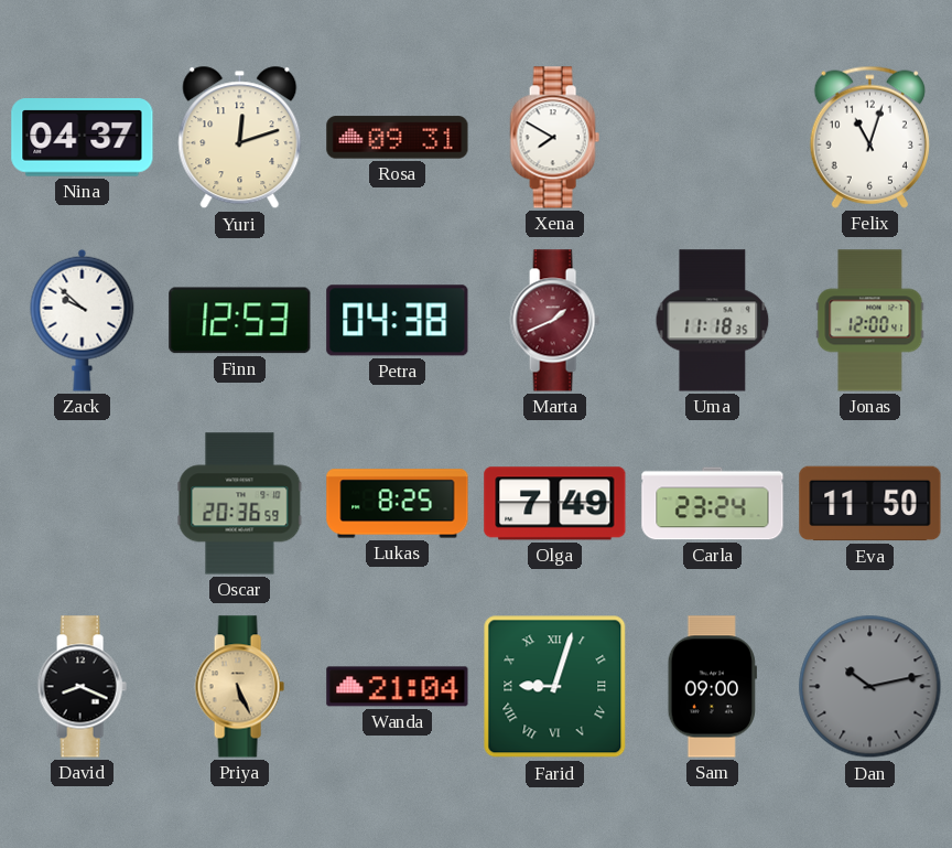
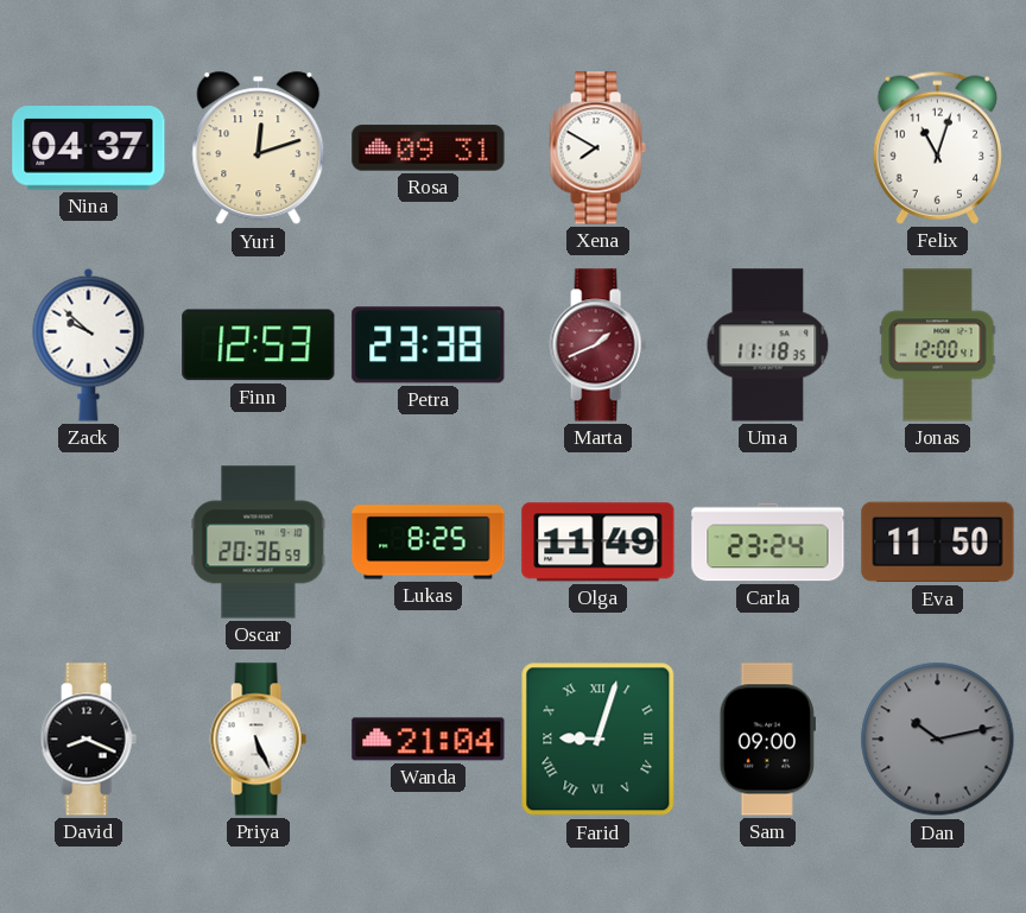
Petra: 04:38 -> 23:38 (429, 345)
Olga: 7:49 -> 11:49 (598, 543)
Priya dial: champagne -> white (258, 740)
